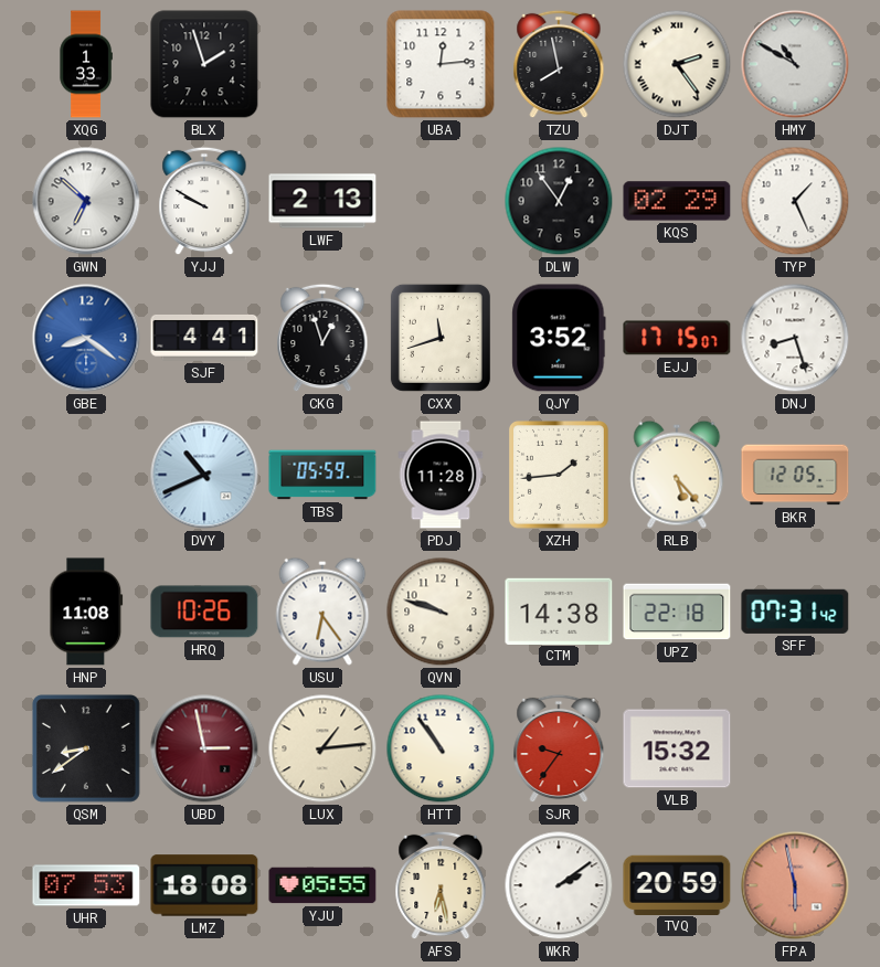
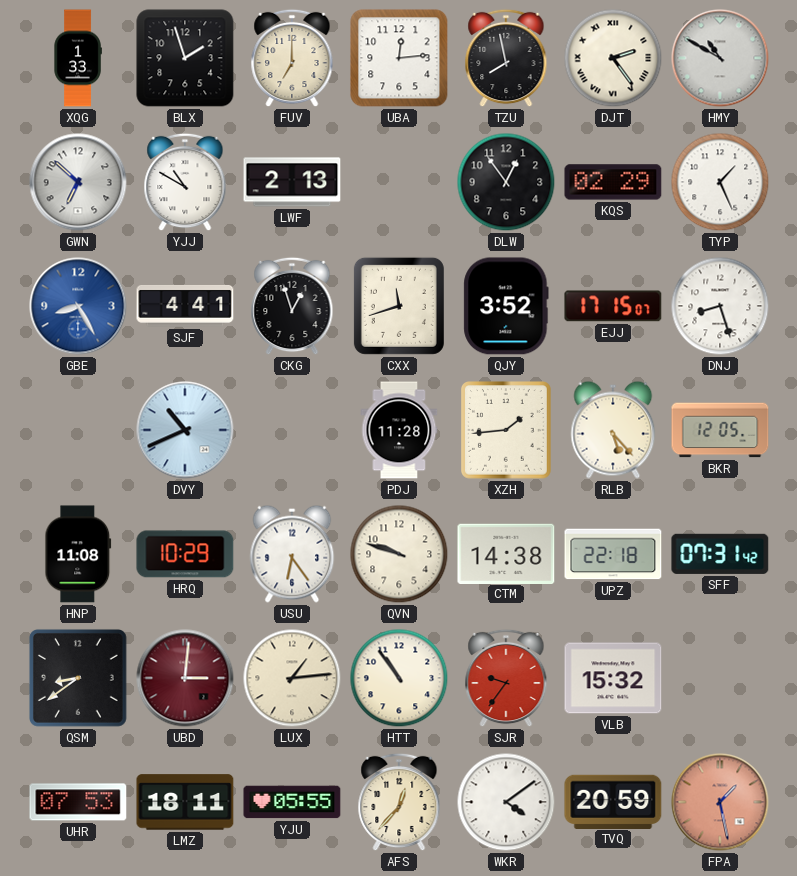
FUV: none -> 7:00 (292, 58)
YJJ: 9:50 -> 10:50 (185, 182)
GBE: 8:21 -> 8:25 (78, 306)
TBS: 05:59 -> none (322, 475)
HRQ: 10:26 -> 10:29 (185, 554)
UBD: 2:58 -> 3:01 (185, 678)
LMZ: 18:08 -> 18:11 (185, 802)
AFS: 6:28 -> 12:37 (399, 802)
WKR: 2:09 -> 4:09 (506, 802)
FPA: 5:58 -> 1:28 (720, 802)
